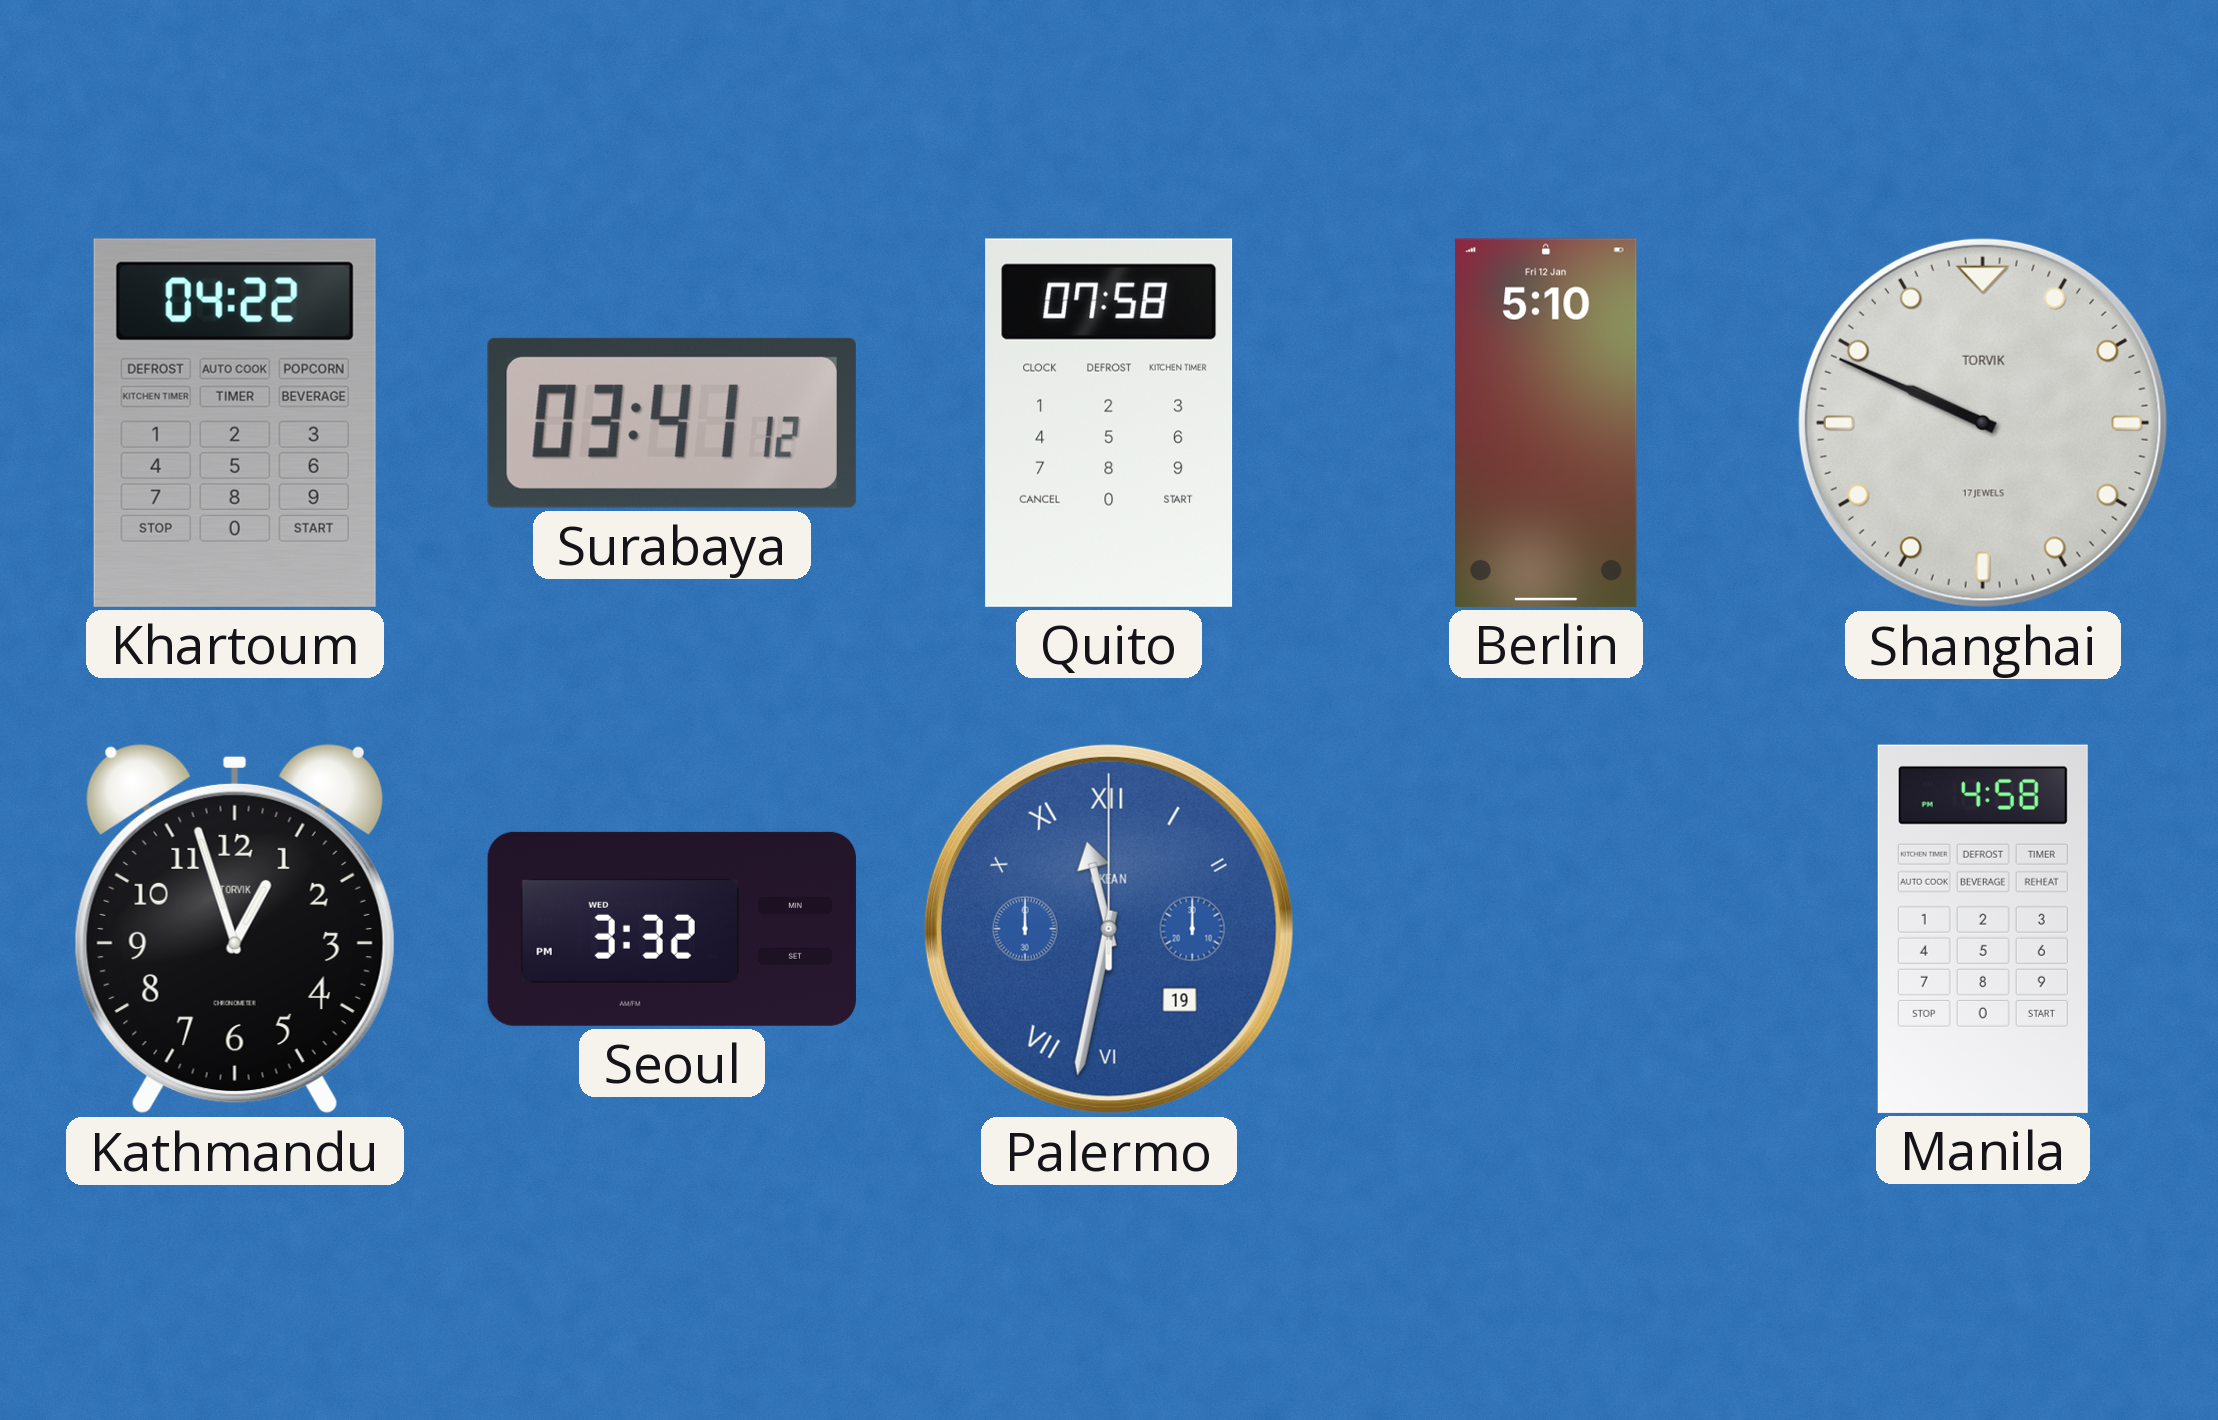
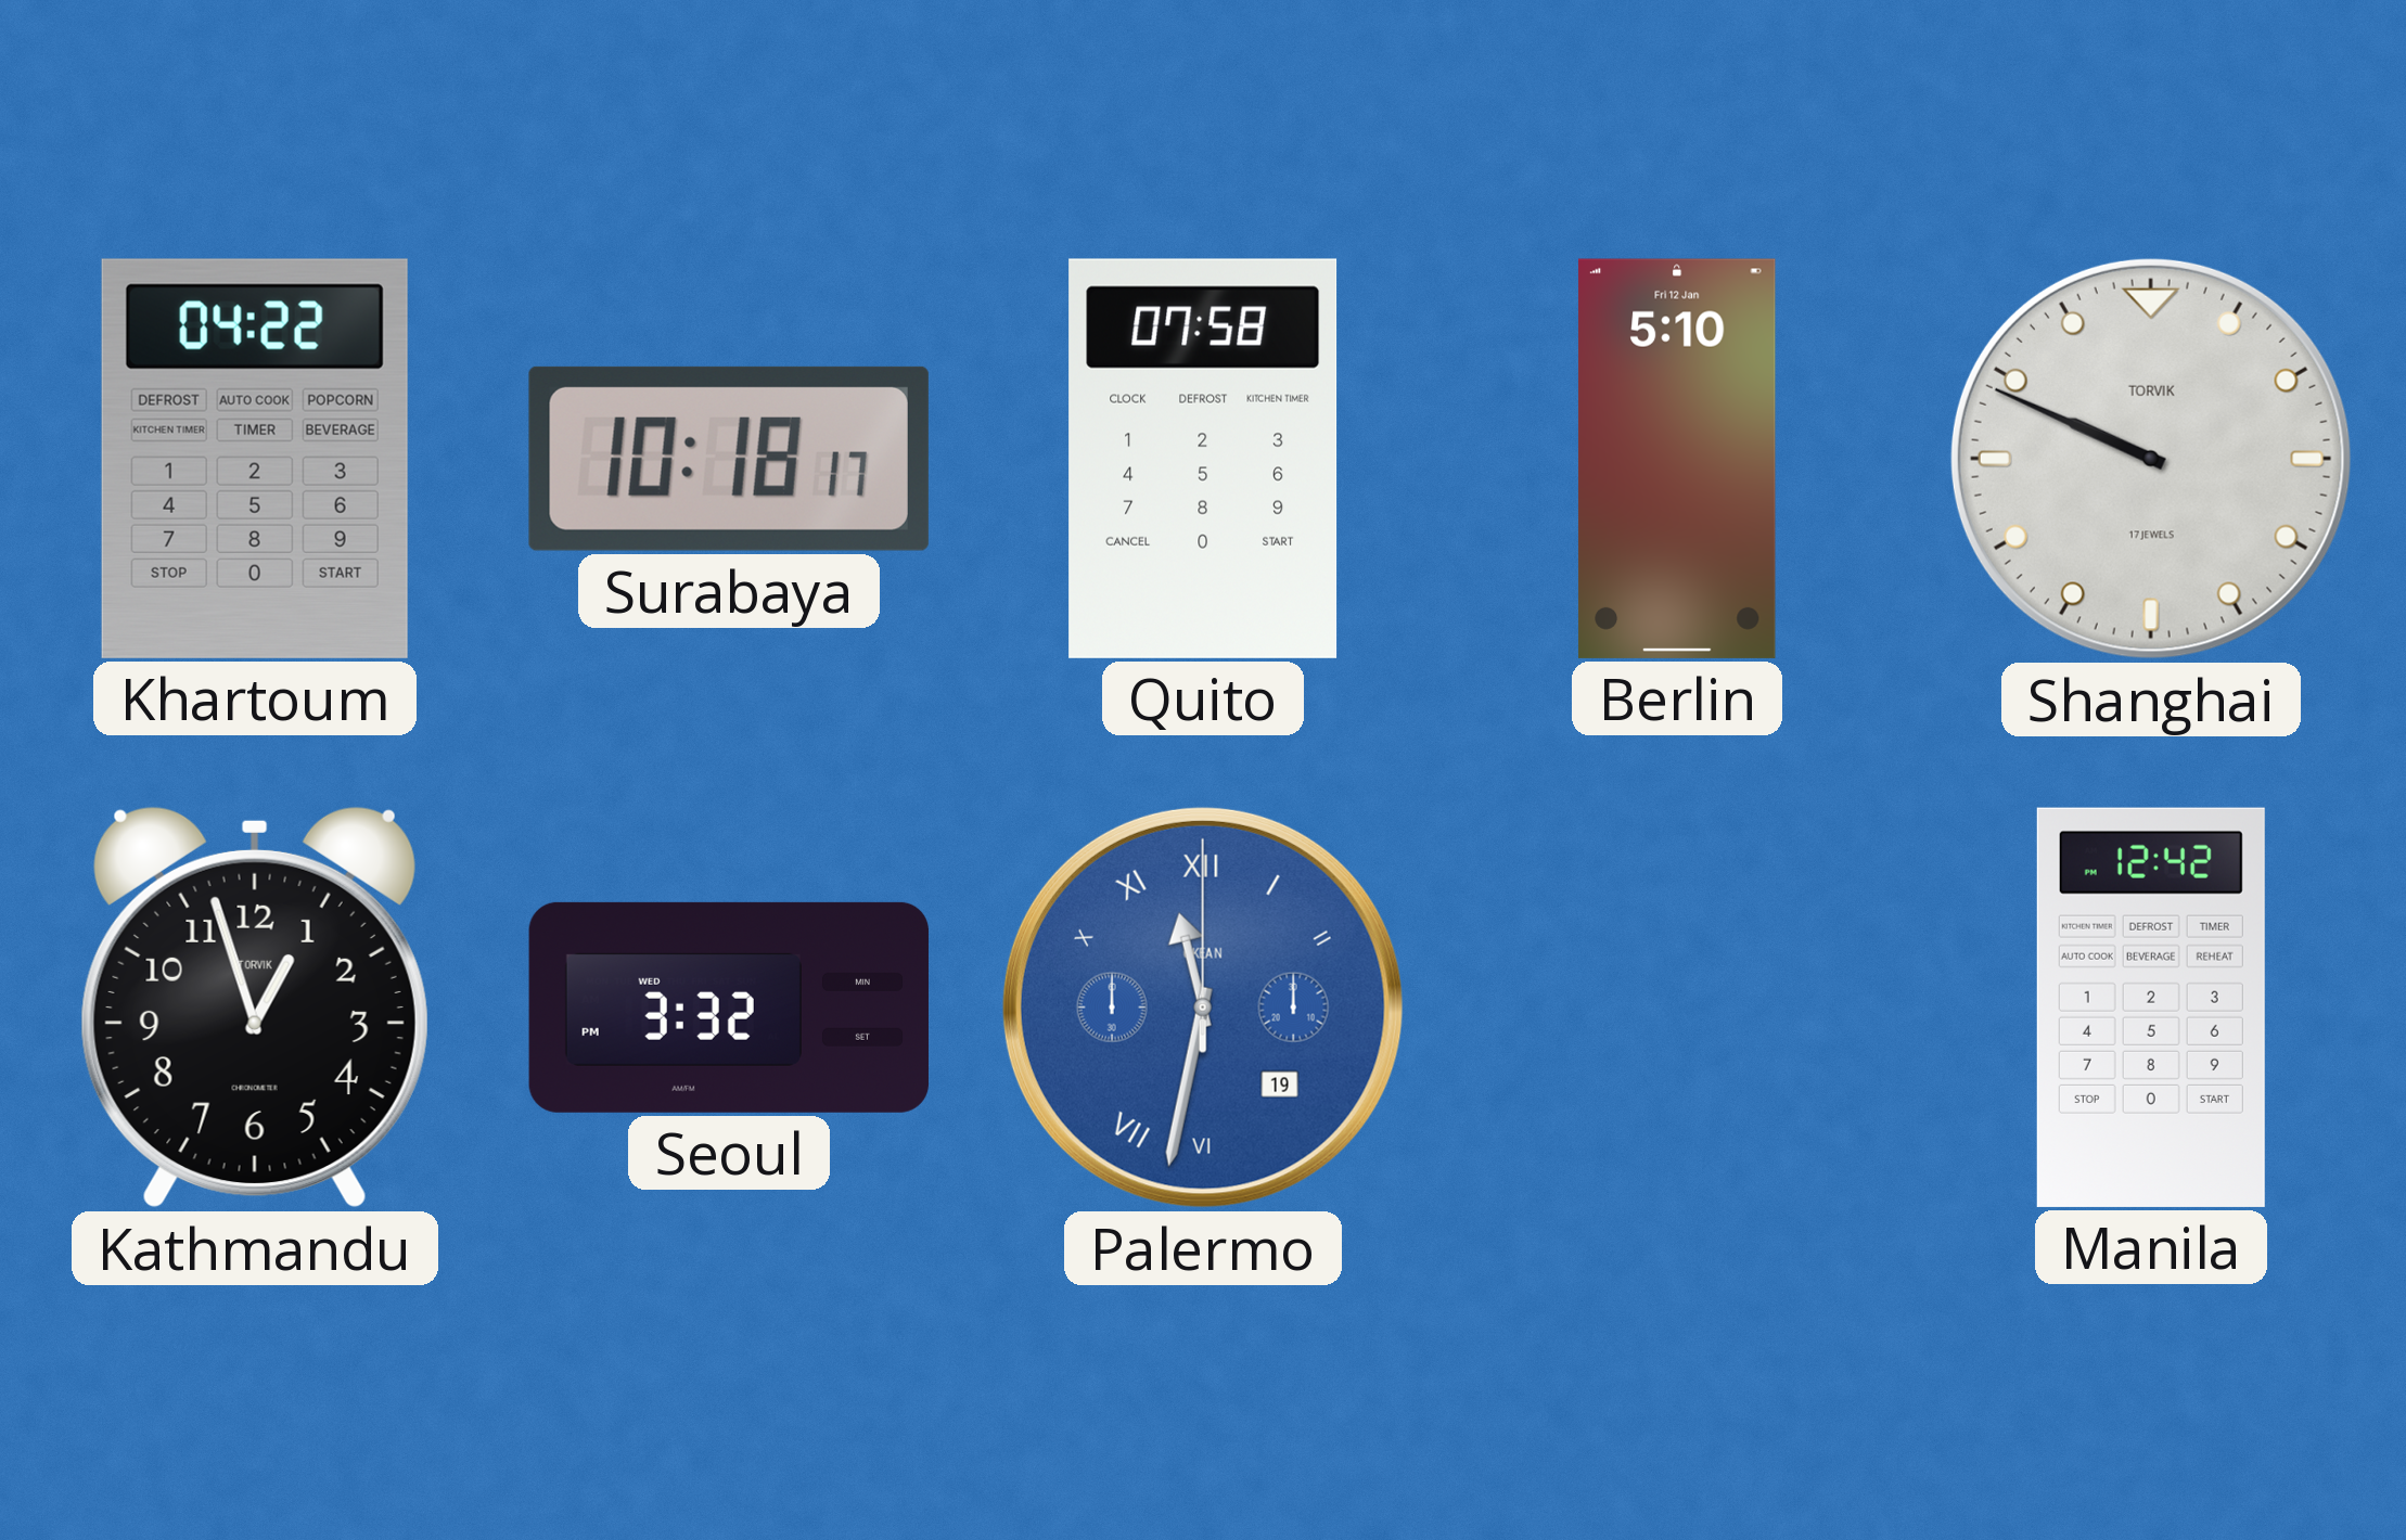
Surabaya: 03:41 -> 10:18 (729, 459)
Manila: 4:58 -> 12:42 (2151, 1008)
